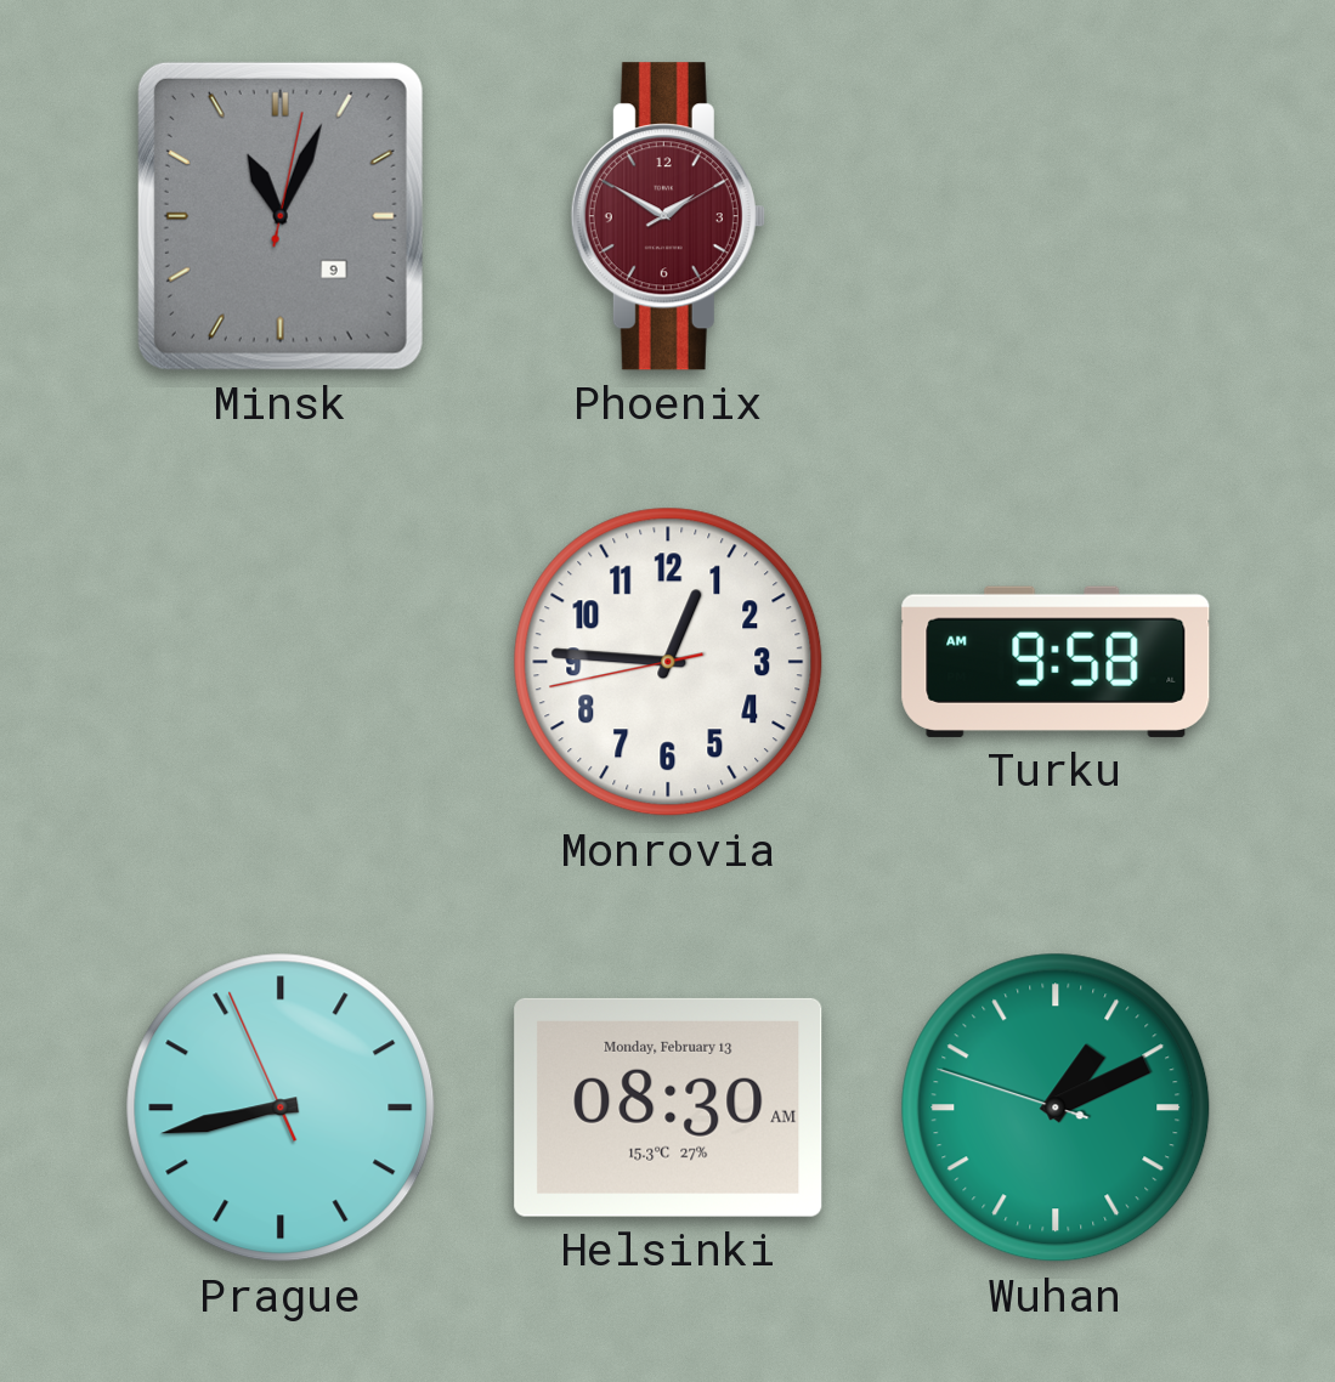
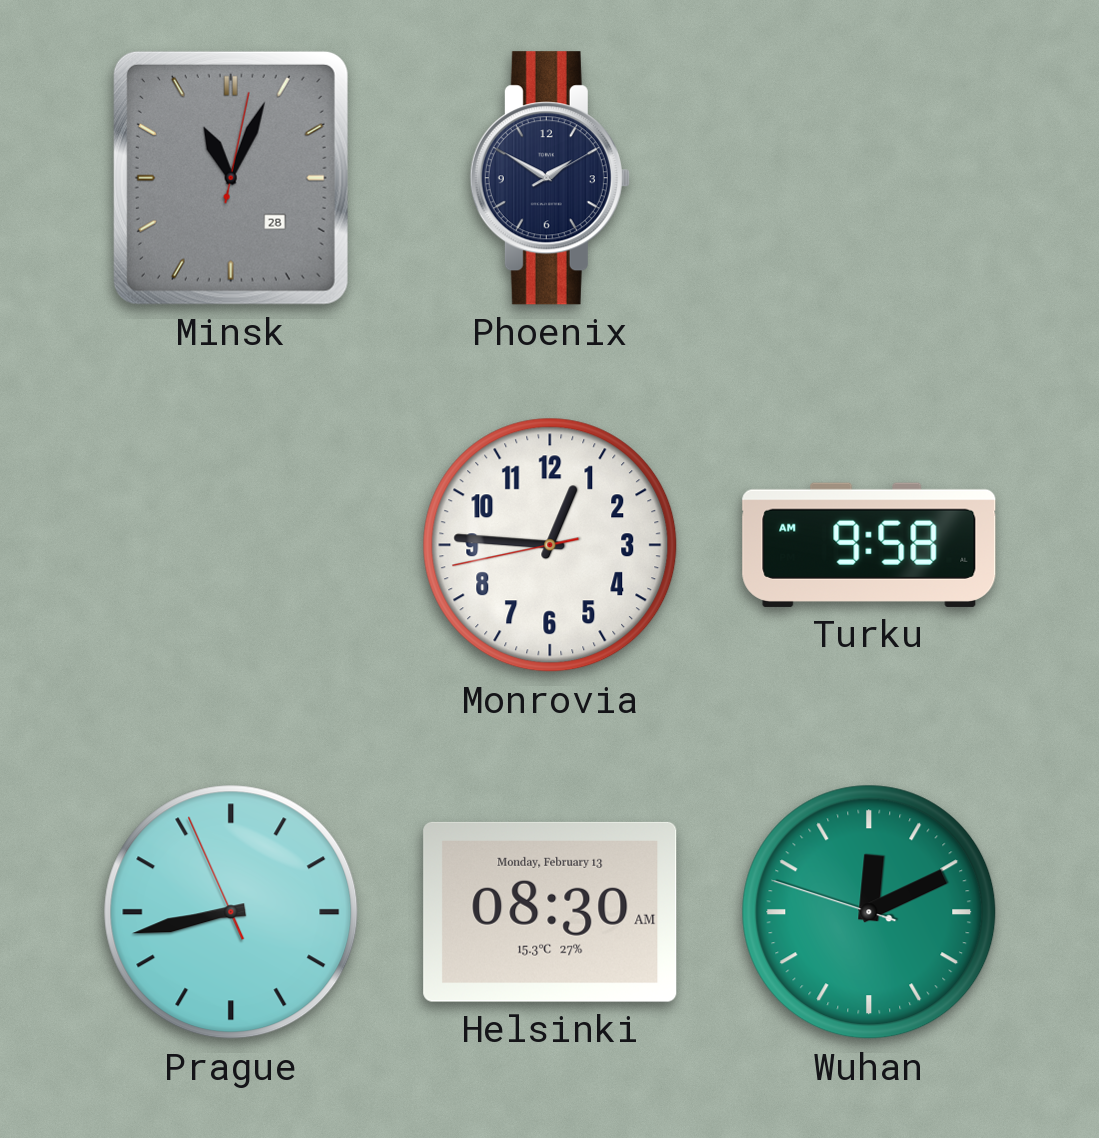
Minsk date: 9 -> 28 (231, 178)
Phoenix dial: burgundy -> navy (550, 178)
Wuhan: 1:10 -> 12:10 (869, 912)
